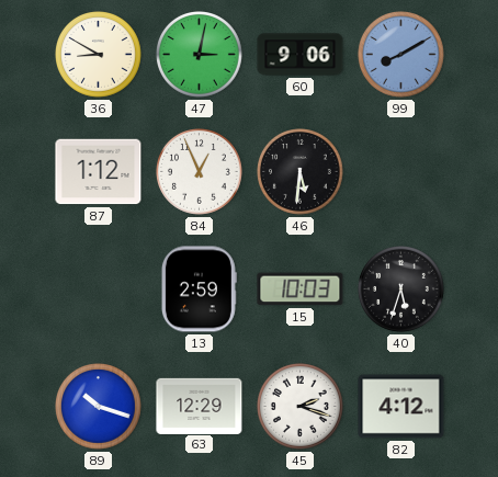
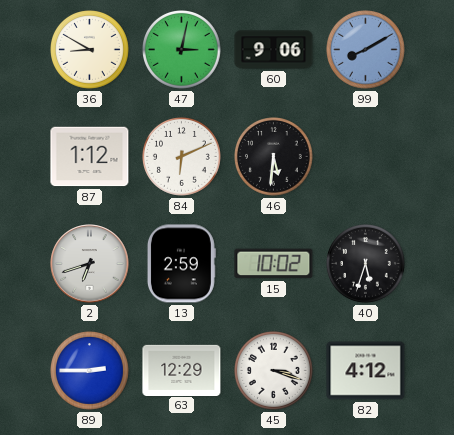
84: 12:56 -> 6:11 (182, 157)
2: none -> 6:42 (90, 264)
15: 10:03 -> 10:02 (274, 264)
89: 10:18 -> 2:45 (90, 371)
45: 2:18 -> 3:18 (274, 371)
